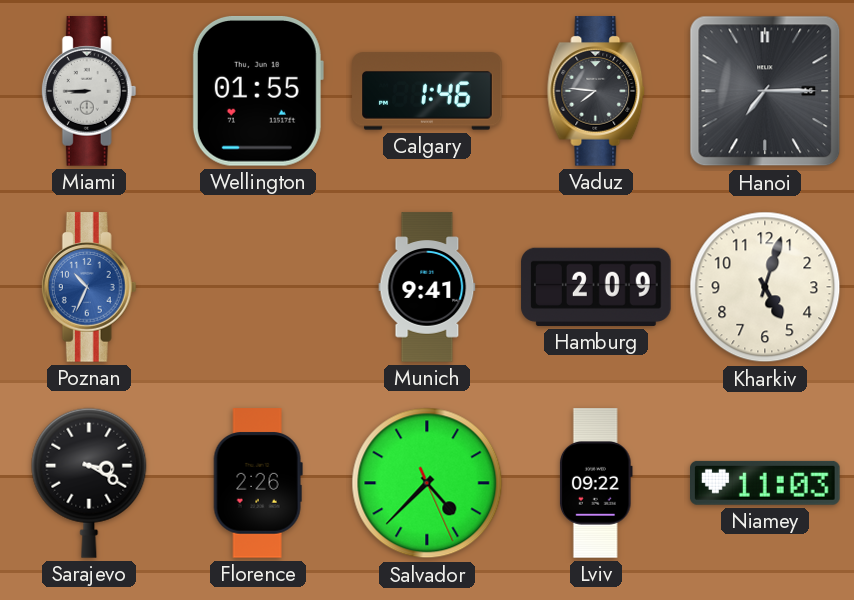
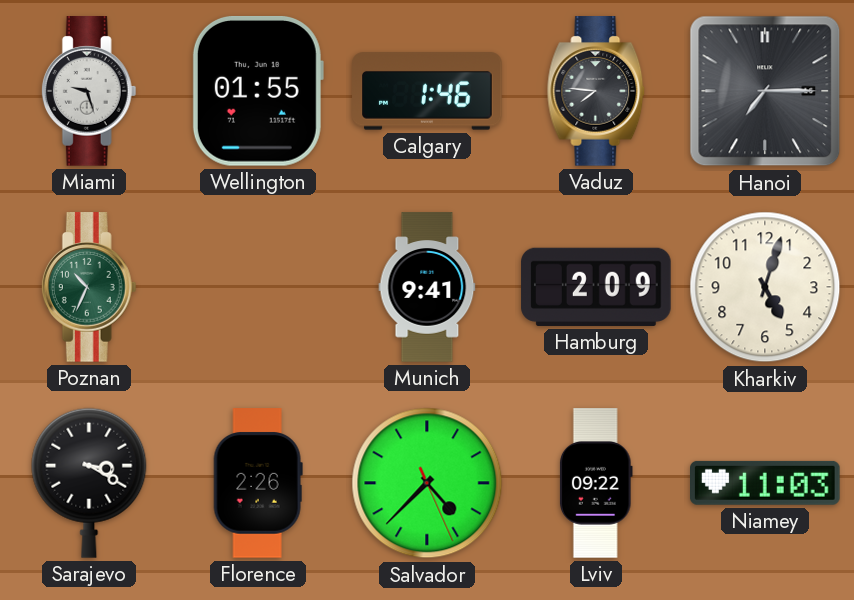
Miami: 8:45 -> 9:27 (89, 91)
Poznan dial: blue -> green (89, 287)
